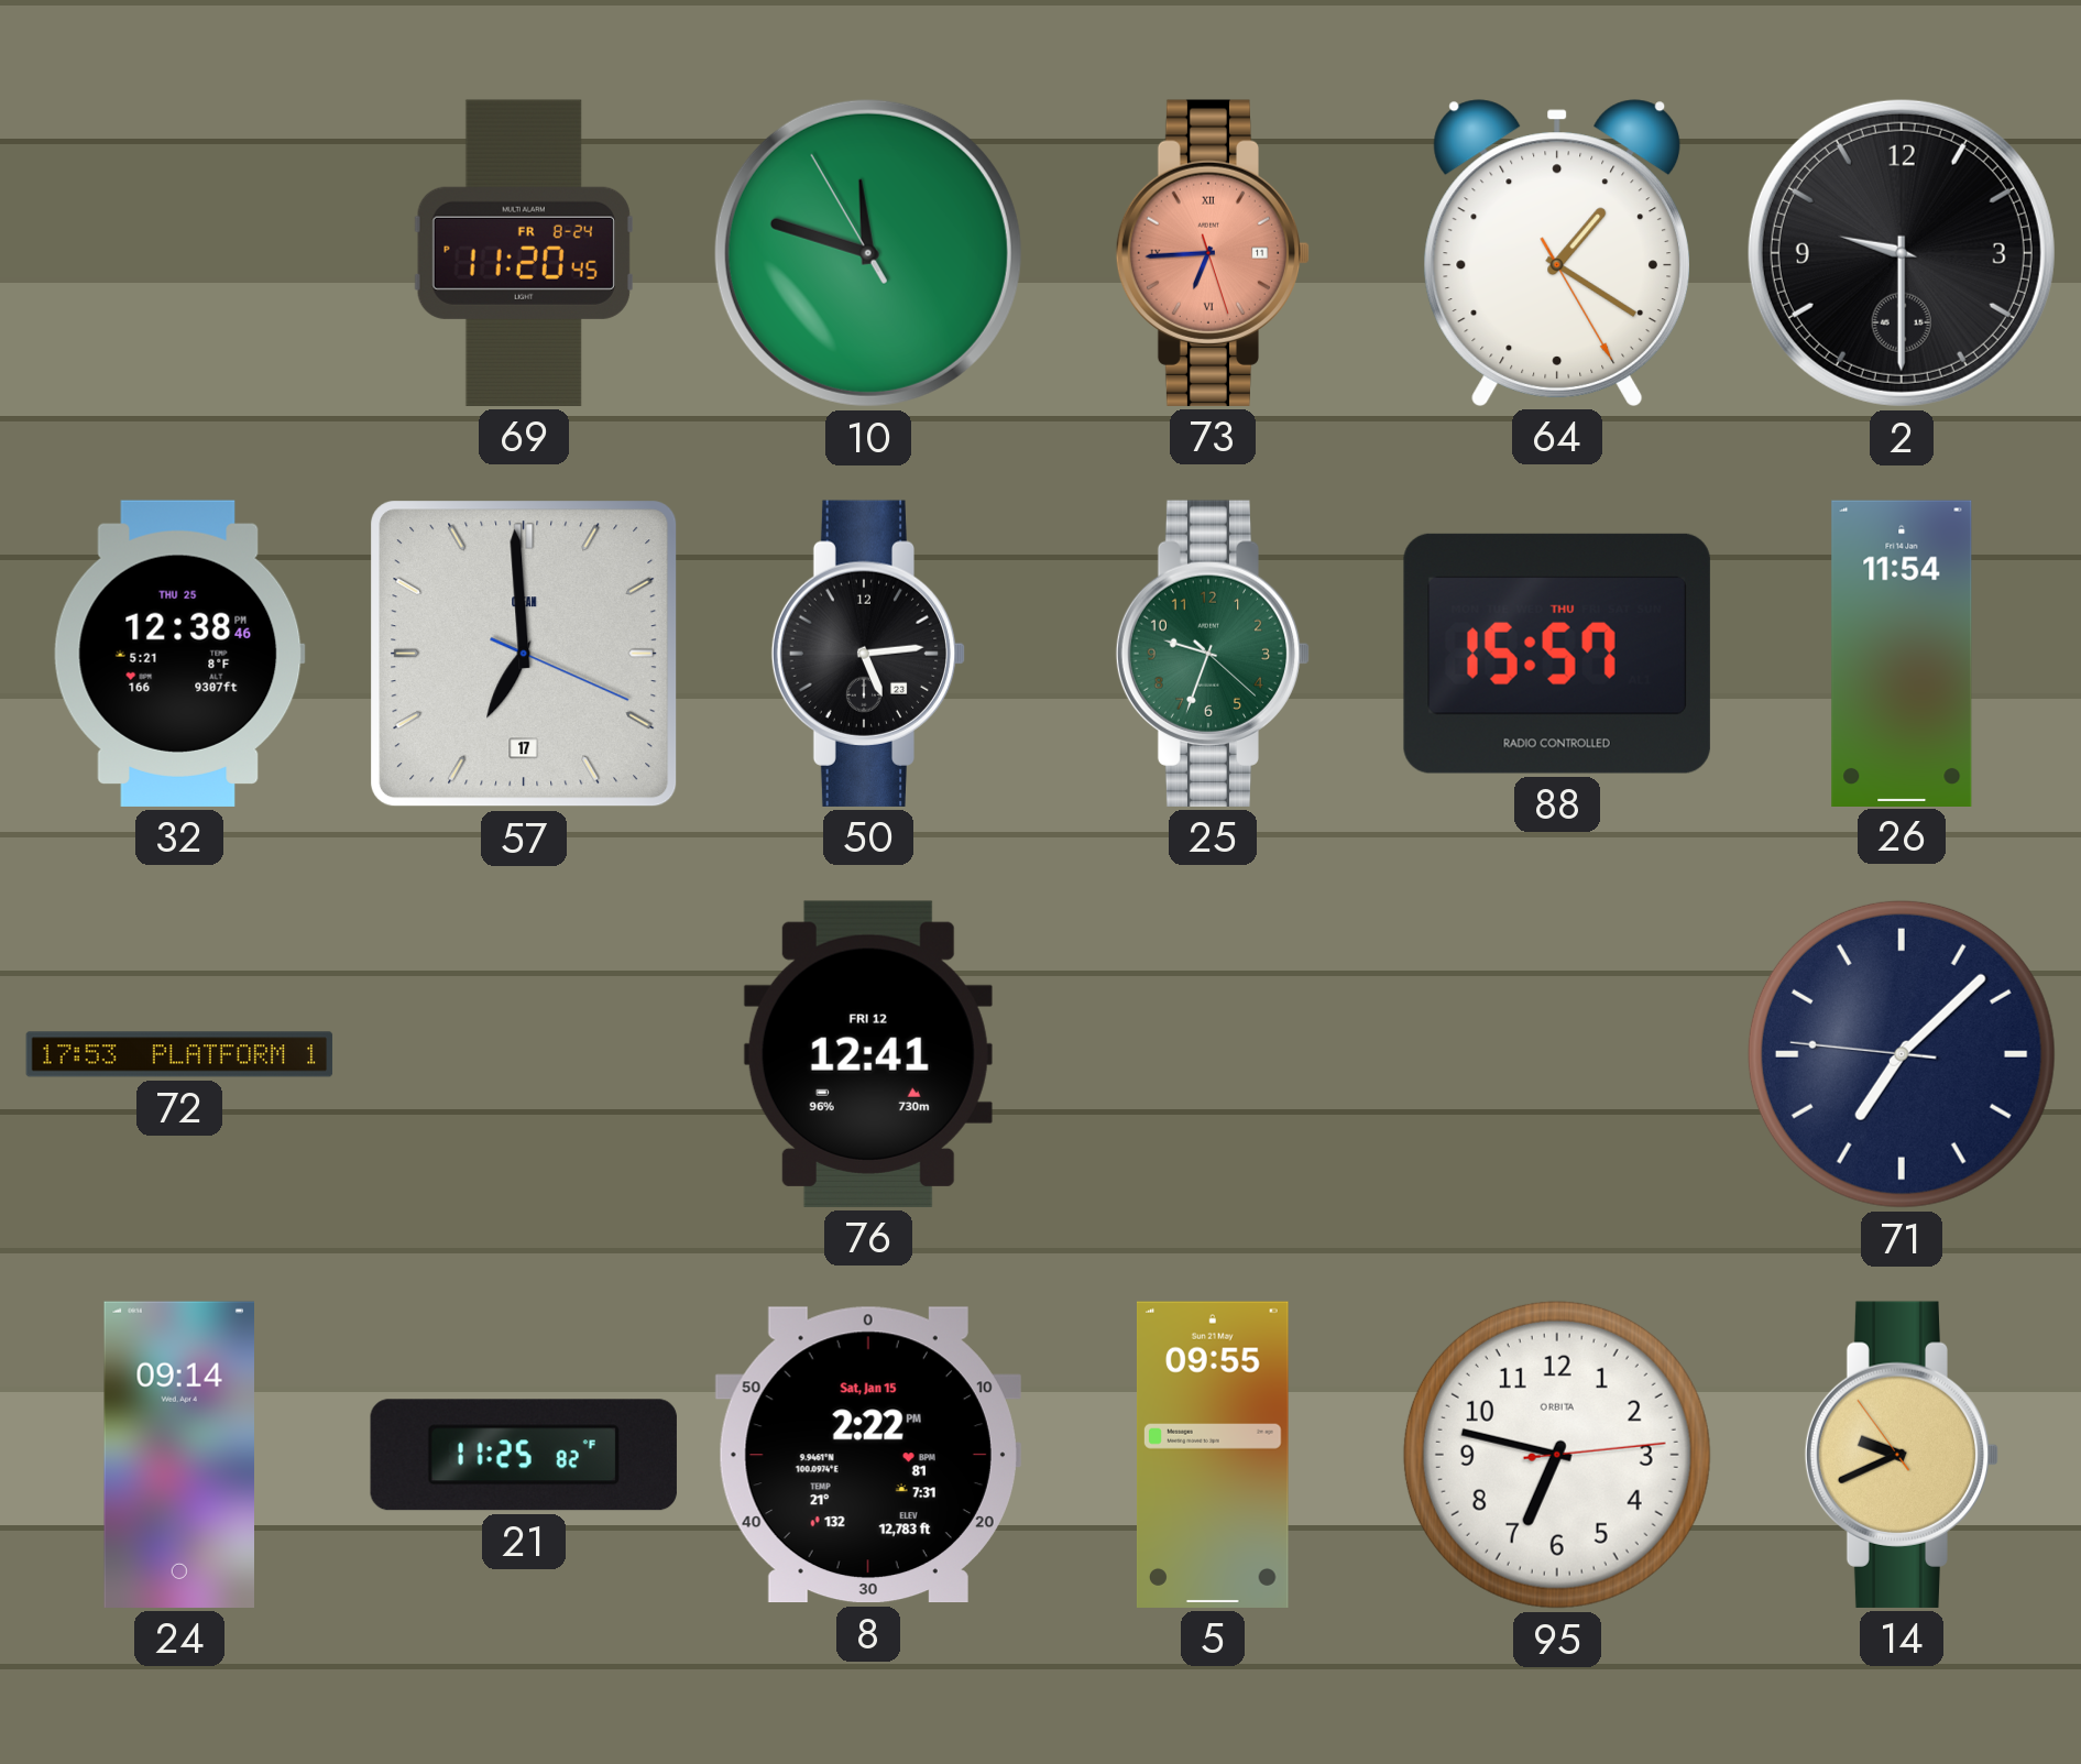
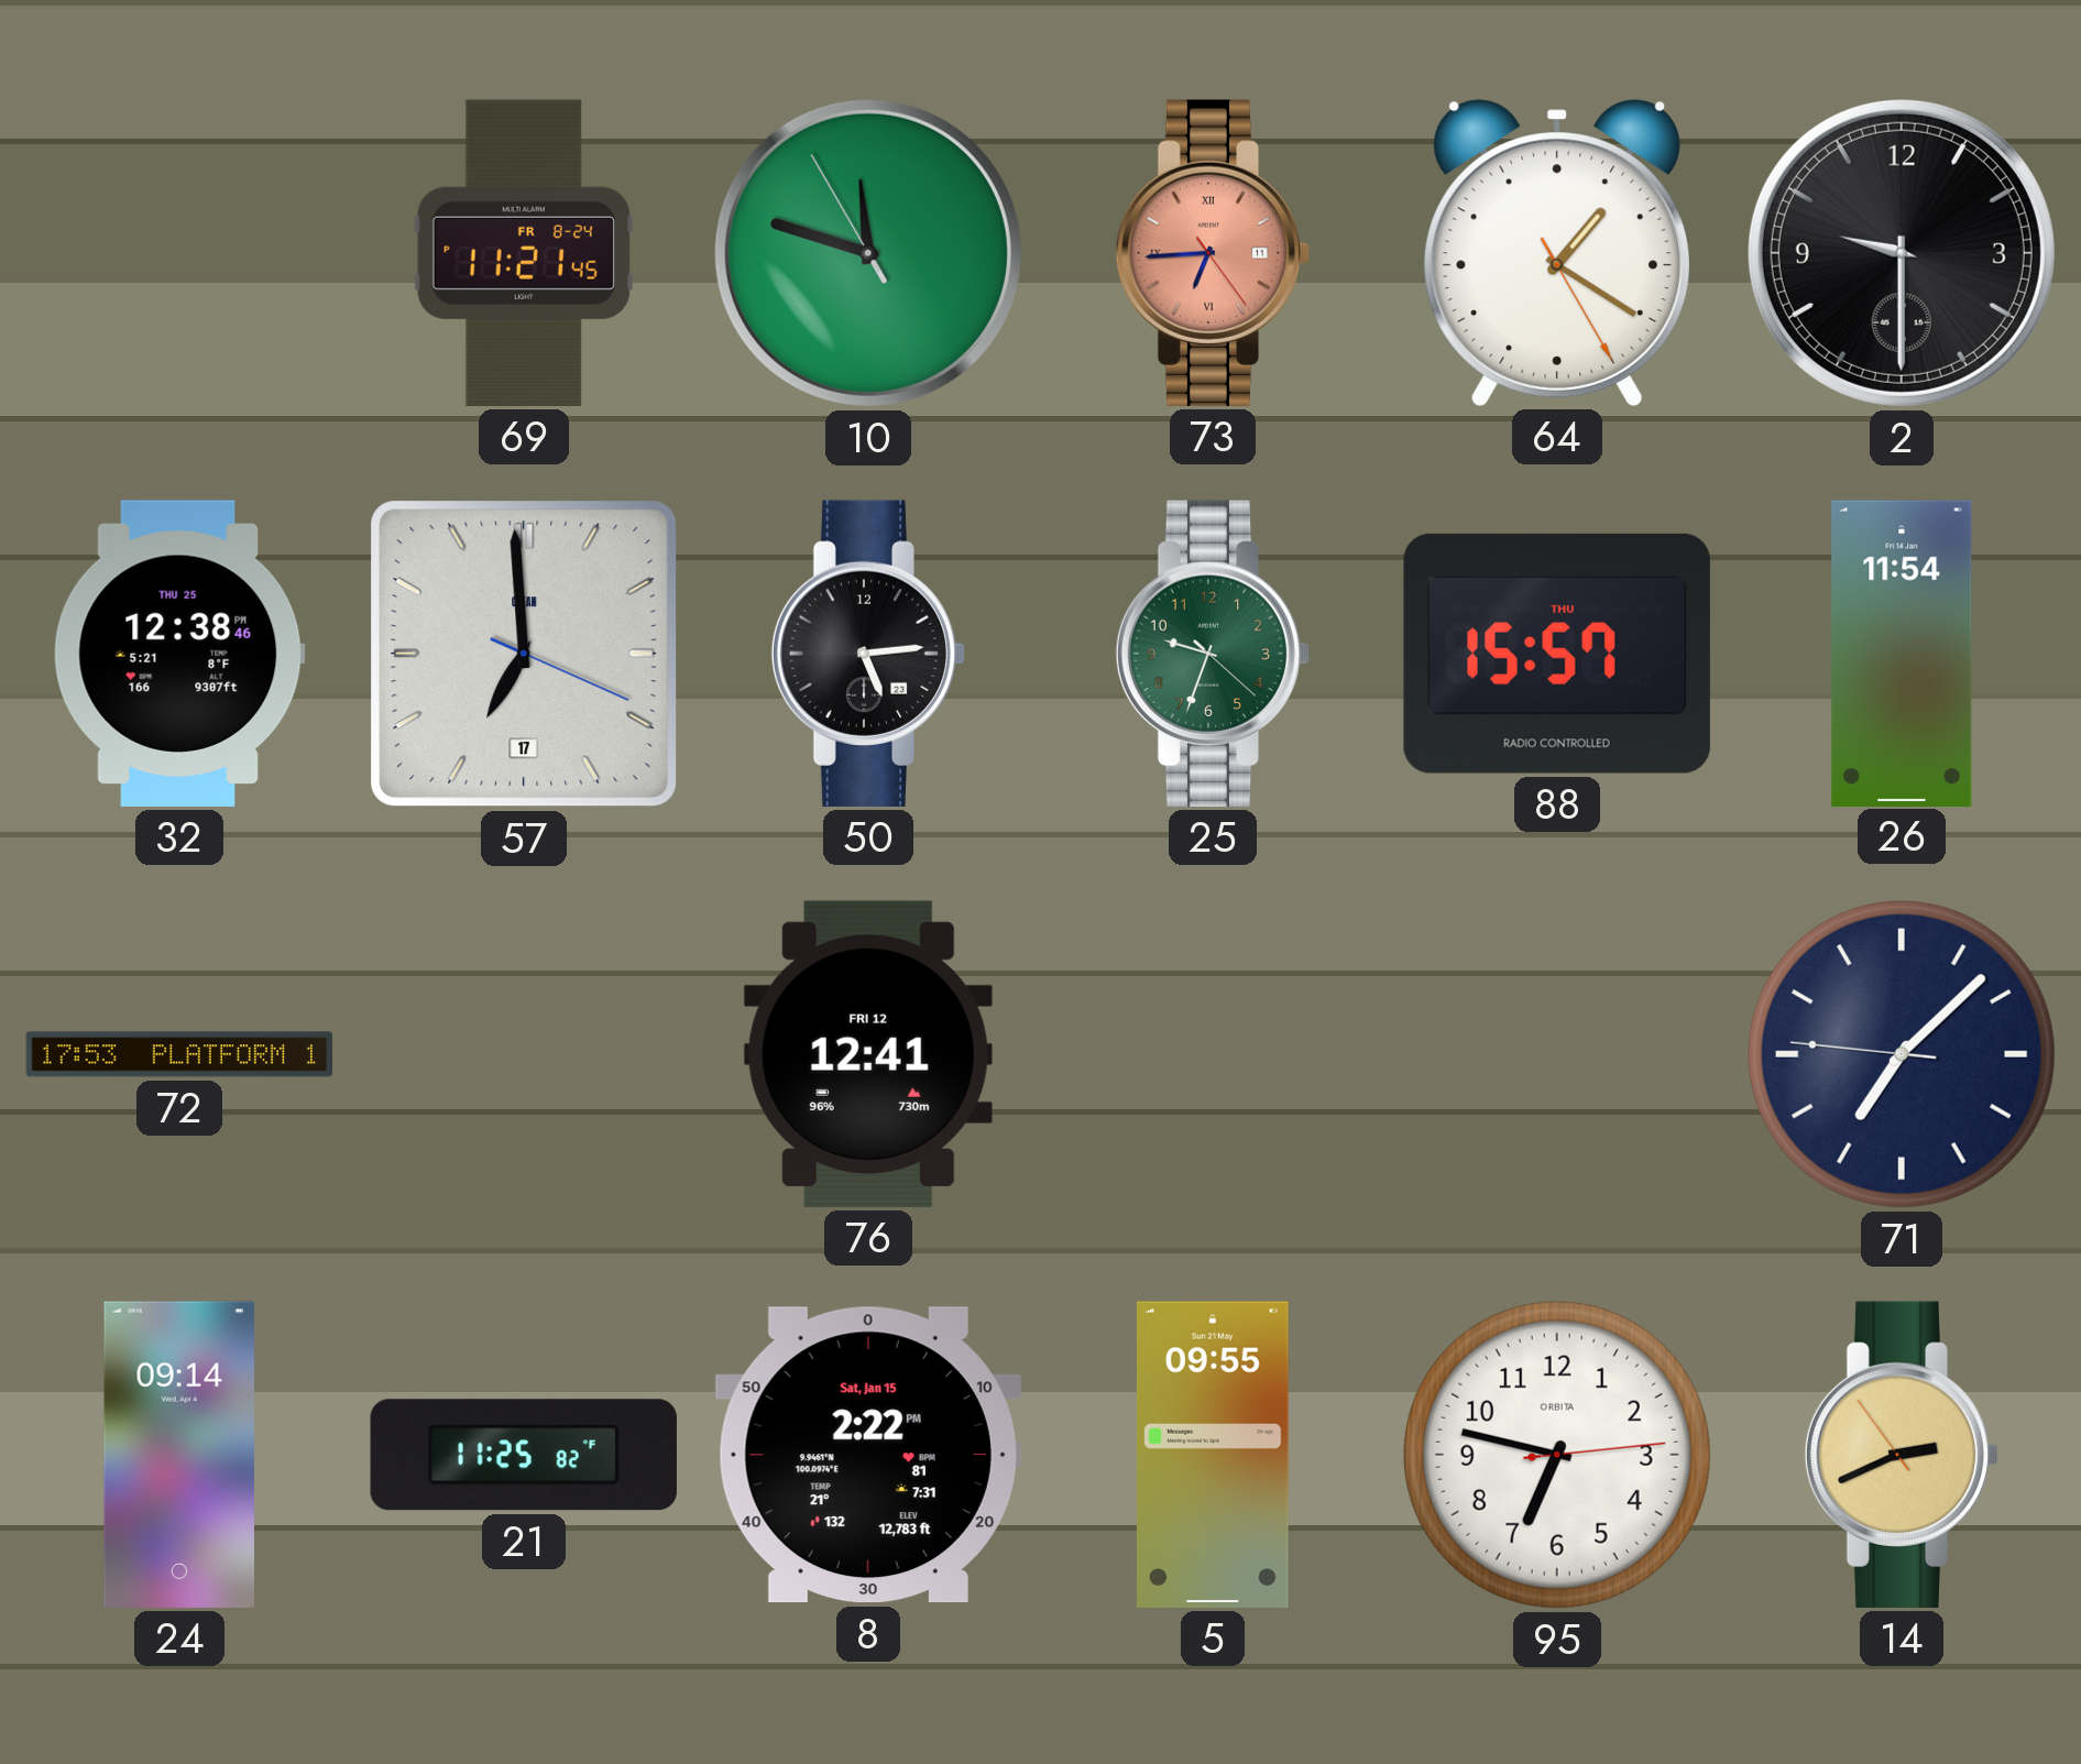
69: 11:20 -> 11:21 (524, 253)
73: 6:44:27 -> 6:44:24 (1213, 253)
14: 9:40 -> 2:40 (1902, 1455)
